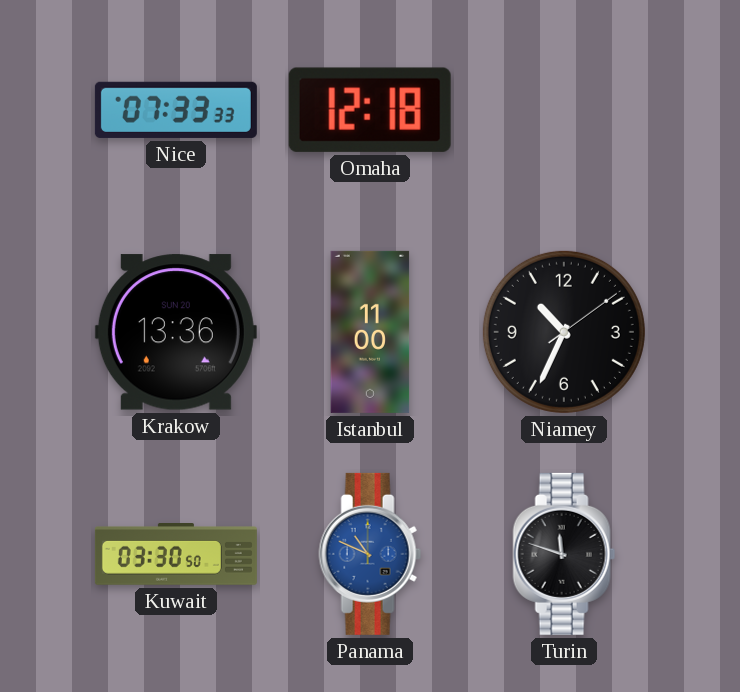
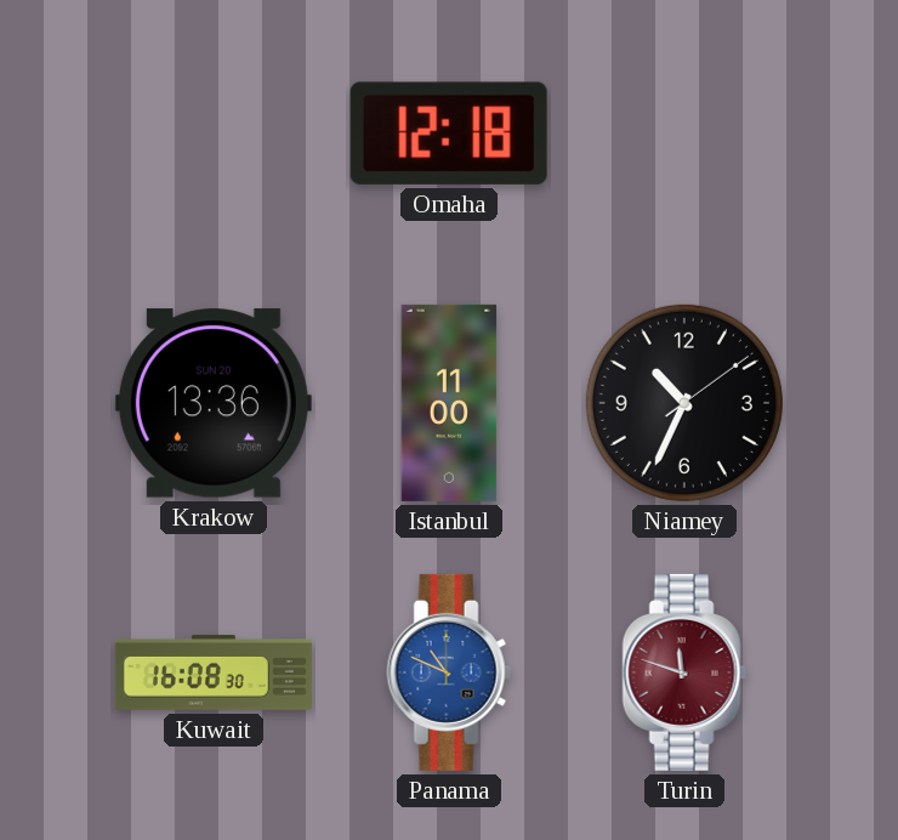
Nice: 07:33 -> none (176, 110)
Kuwait: 03:30 -> 16:08 (214, 674)
Turin dial: black -> burgundy (684, 672)
